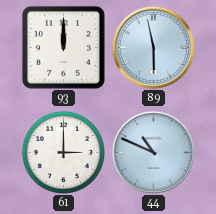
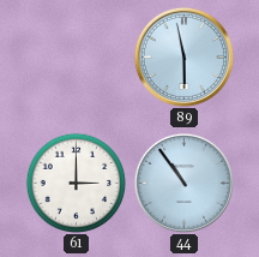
93: 12:00 -> none (63, 47)
44: 10:49 -> 10:54 (183, 183)
